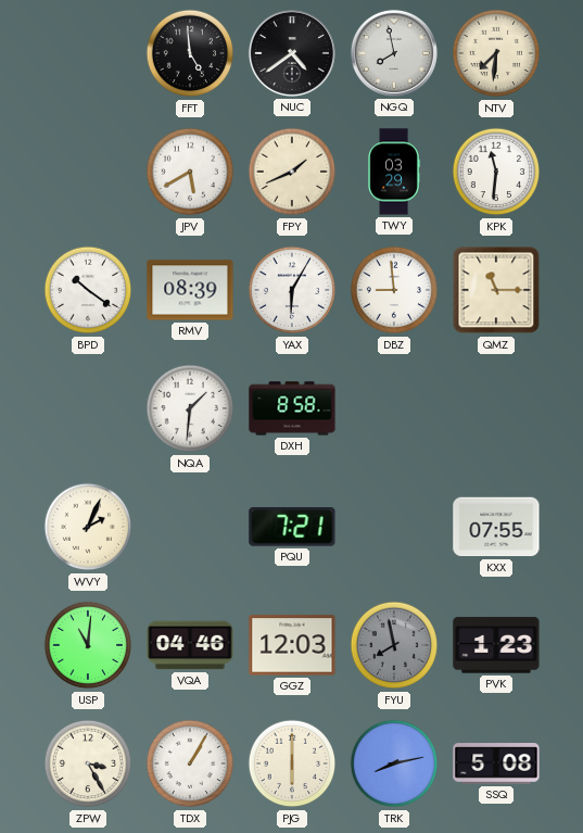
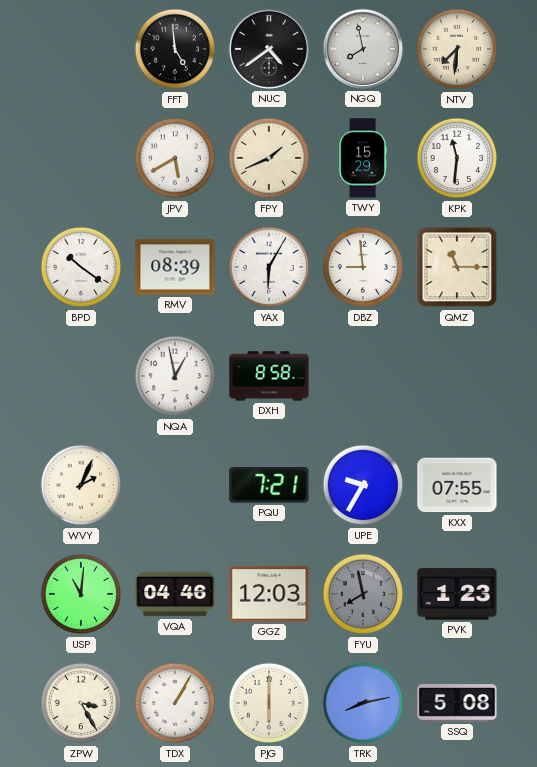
TWY: 03:29 -> 15:29 (363, 158)
NQA: 1:31 -> 12:58 (175, 376)
UPE: none -> 9:35 (363, 485)
